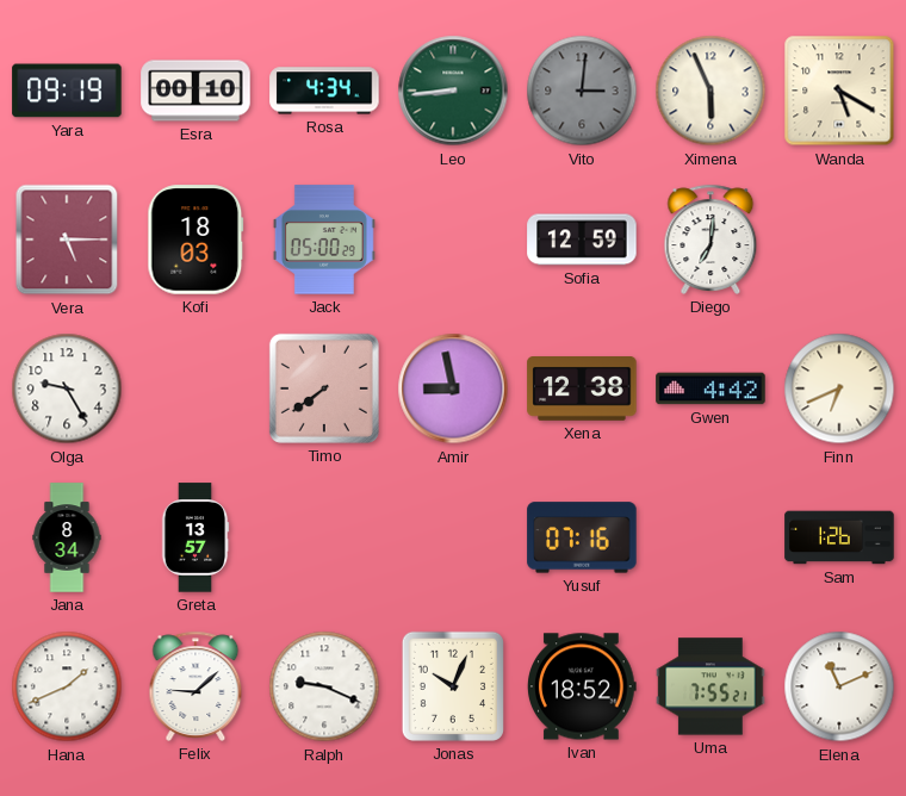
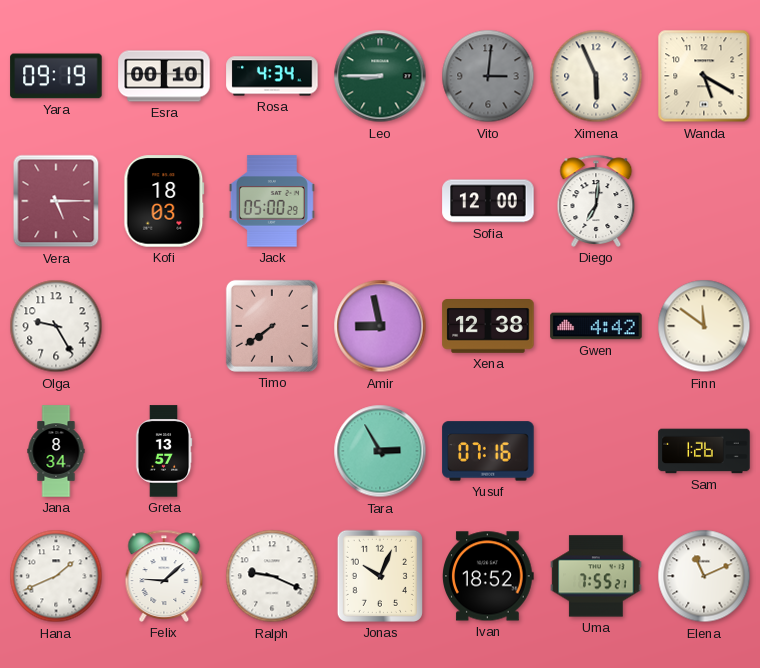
Leo: 8:44 -> 8:45 (380, 76)
Sofia: 12:59 -> 12:00 (488, 201)
Finn: 6:41 -> 11:51 (704, 326)
Tara: none -> 2:55 (380, 451)
